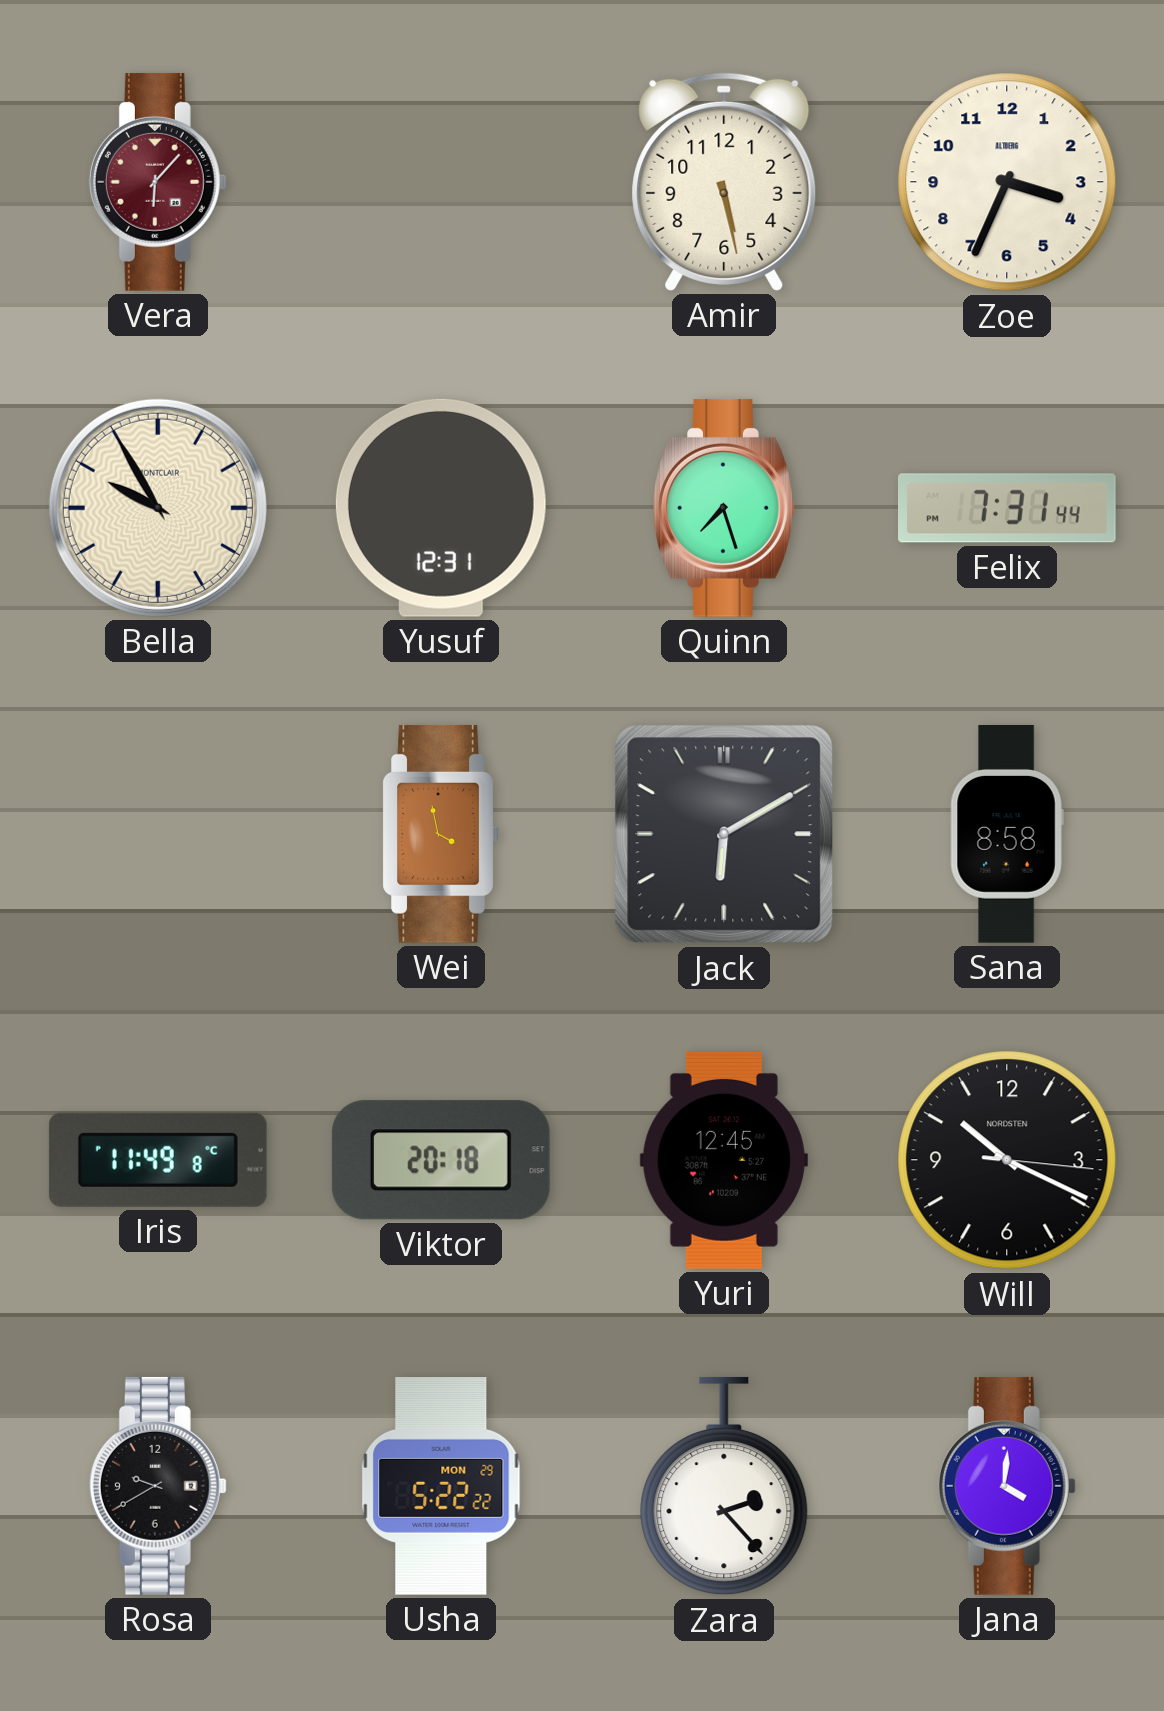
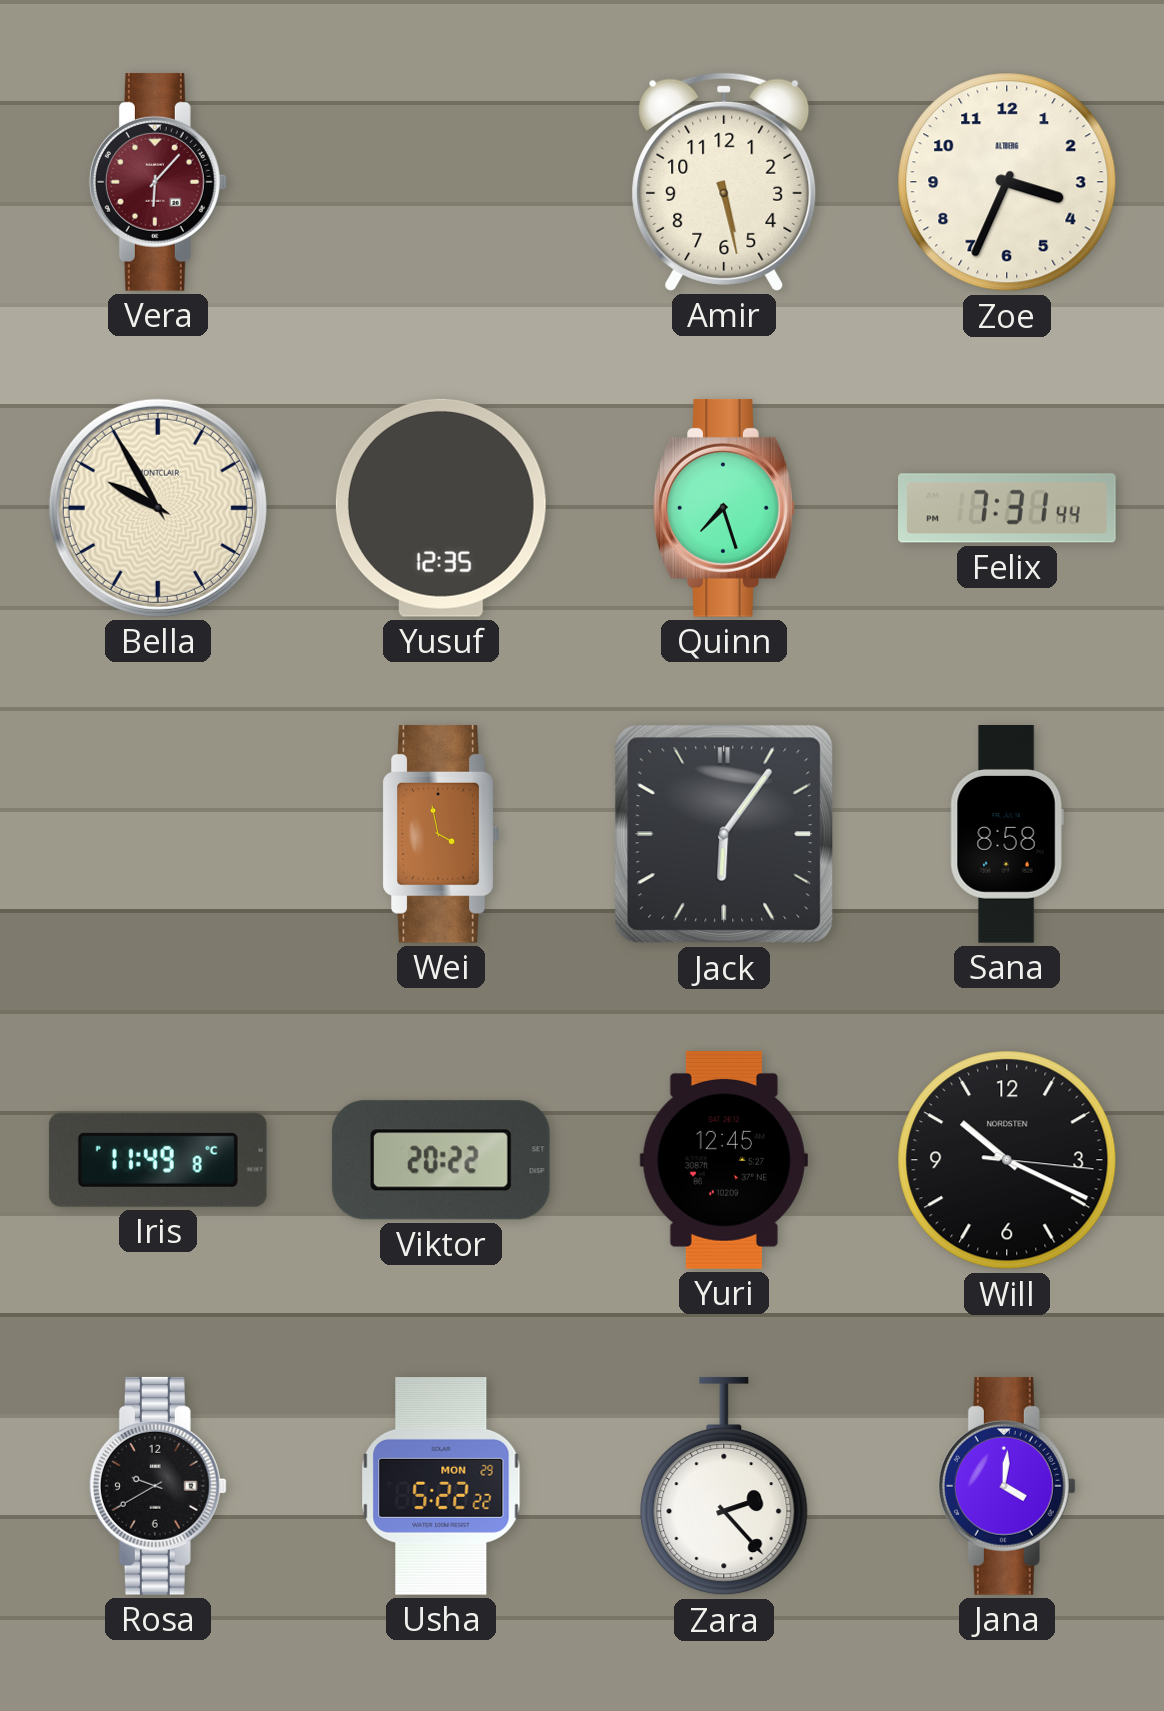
Yusuf: 12:31 -> 12:35 (441, 508)
Jack: 6:10 -> 6:06 (724, 834)
Viktor: 20:18 -> 20:22 (441, 1160)
